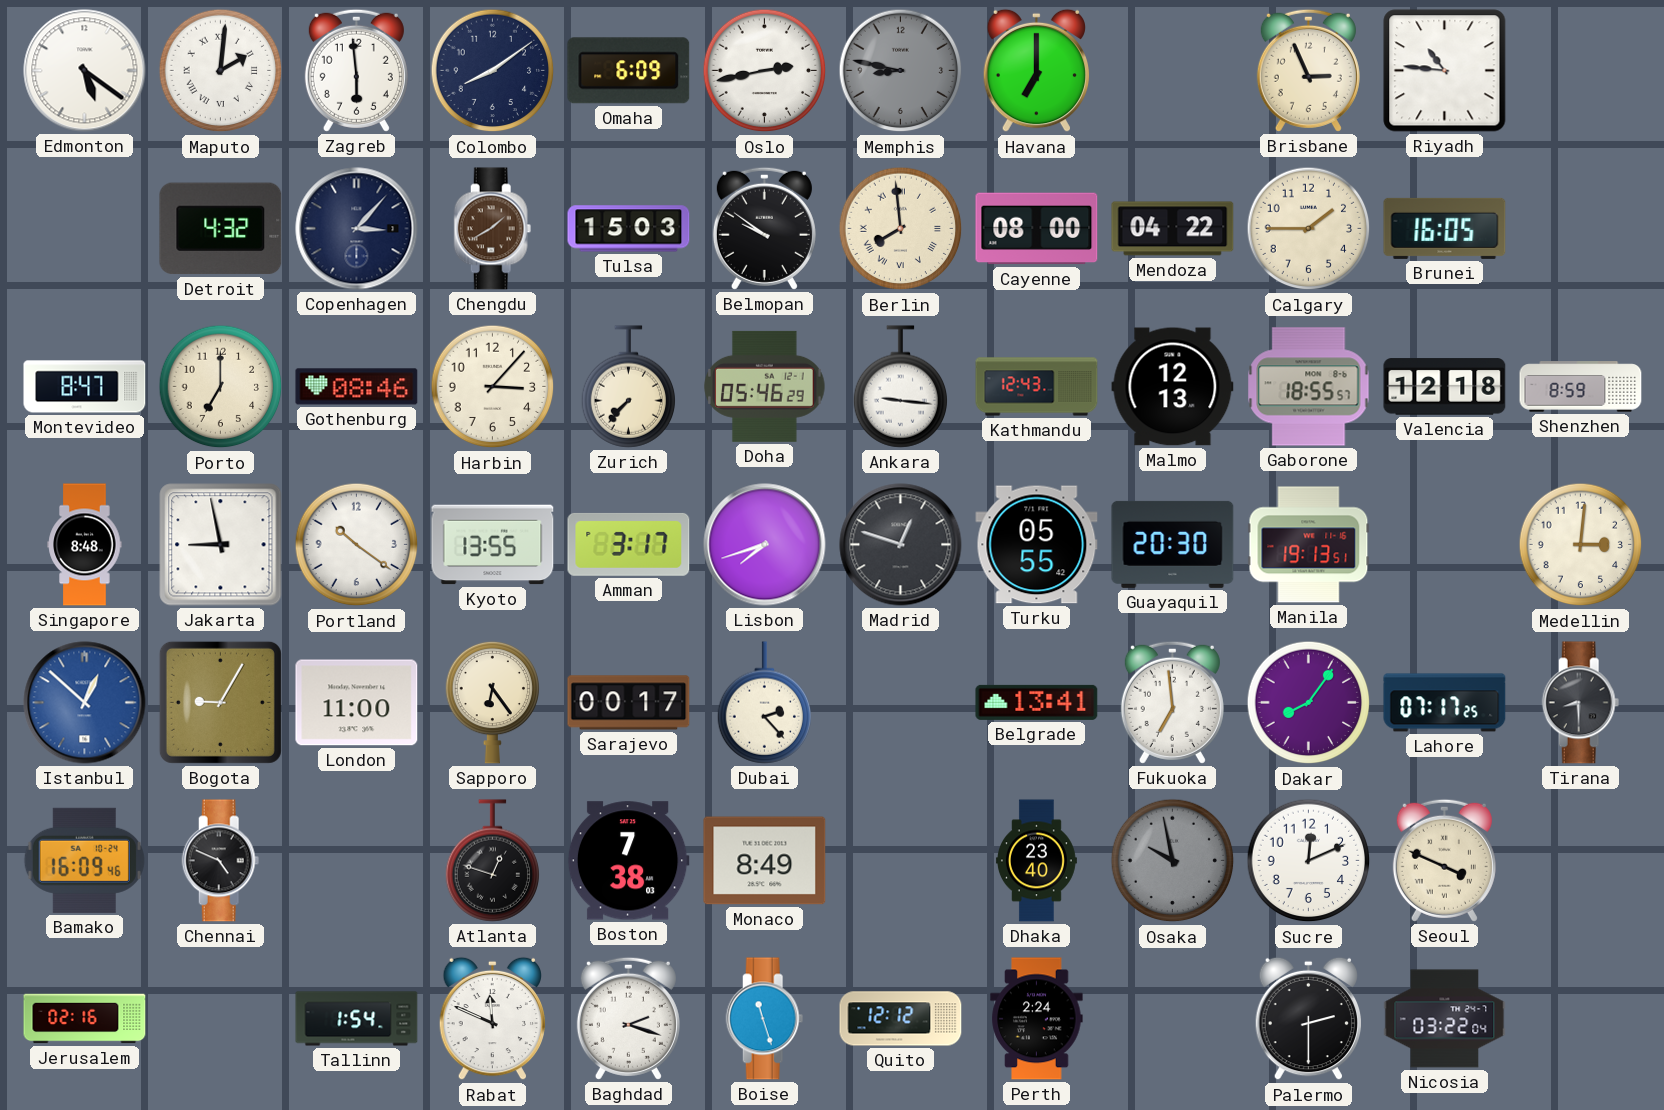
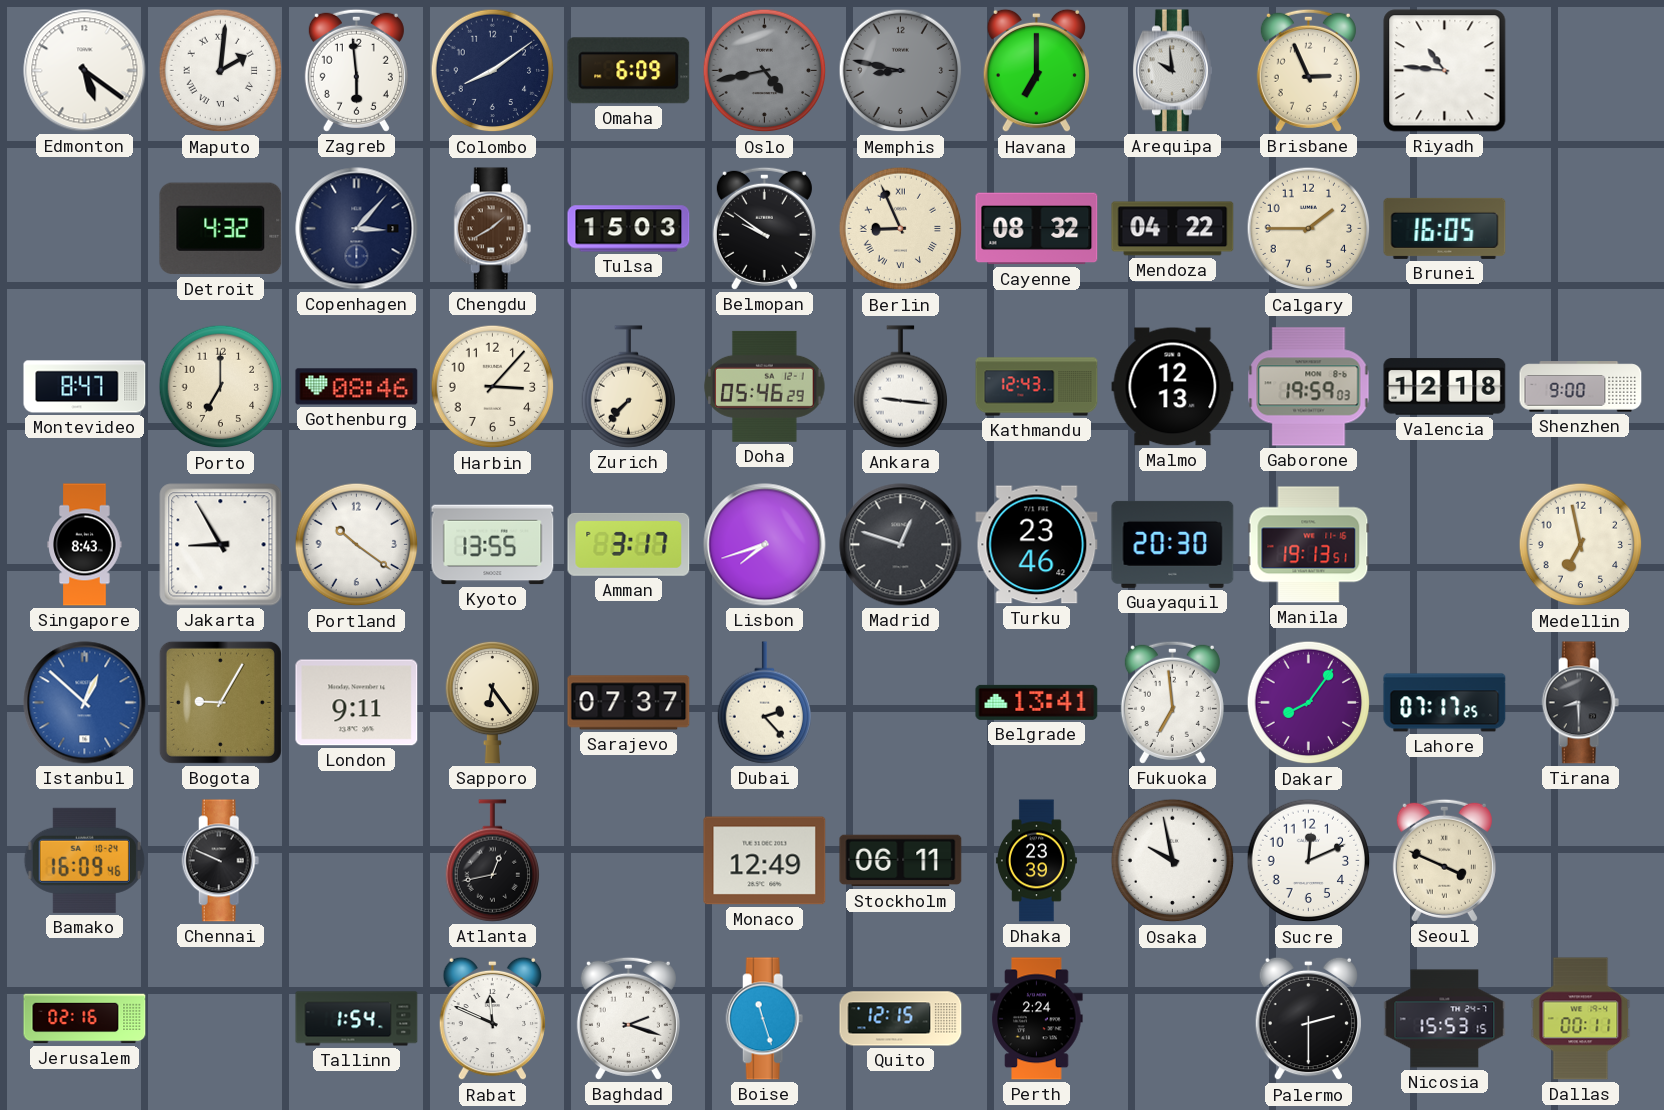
Oslo: 2:43 -> 4:43 (765, 71)
Oslo dial: white -> grey (765, 71)
Arequipa: none -> 9:59 (1172, 71)
Berlin: 7:59 -> 8:56 (901, 229)
Cayenne: 08:00 -> 08:32 (1037, 229)
Gaborone: 18:55 -> 19:59 (1309, 387)
Shenzhen: 8:59 -> 9:00 (1581, 387)
Singapore: 8:48 -> 8:43 (85, 545)
Jakarta: 8:58 -> 8:55 (221, 545)
Turku: 05:55 -> 23:46 (1037, 545)
Medellin: 3:01 -> 6:58 (1581, 545)
London: 11:00 -> 9:11 (357, 703)
Sarajevo: 00:17 -> 07:37 (629, 703)
Chennai: 4:49 -> 9:49 (221, 861)
Atlanta: 12:48 -> 12:43 (493, 861)
Boston: 7:38 -> none (628, 861)
Monaco: 8:49 -> 12:49 (765, 861)
Stockholm: none -> 06:11 (901, 861)
Dhaka: 23:40 -> 23:39 (1036, 861)
Osaka dial: grey -> white (1173, 861)
Quito: 12:12 -> 12:15 (901, 1019)
Nicosia: 03:22 -> 15:53 (1445, 1019)
Dallas: none -> 00:11 (1581, 1019)
